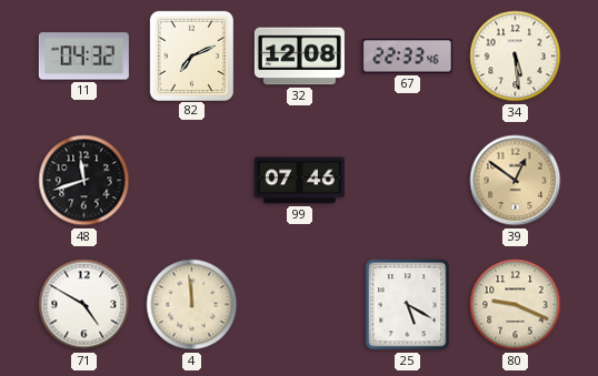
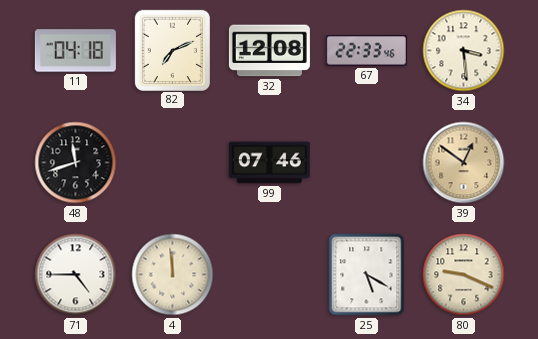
11: 04:32 -> 04:18 (75, 51)
34: 5:29 -> 3:29 (464, 51)
71: 4:50 -> 4:45 (76, 275)
